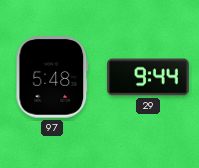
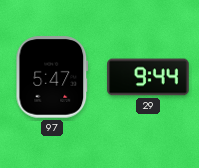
97: 5:48 -> 5:47 (52, 77)
